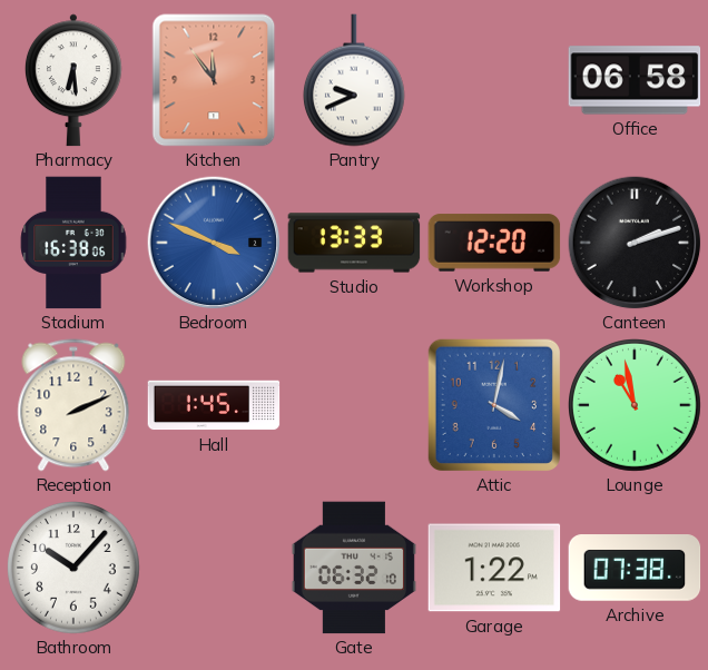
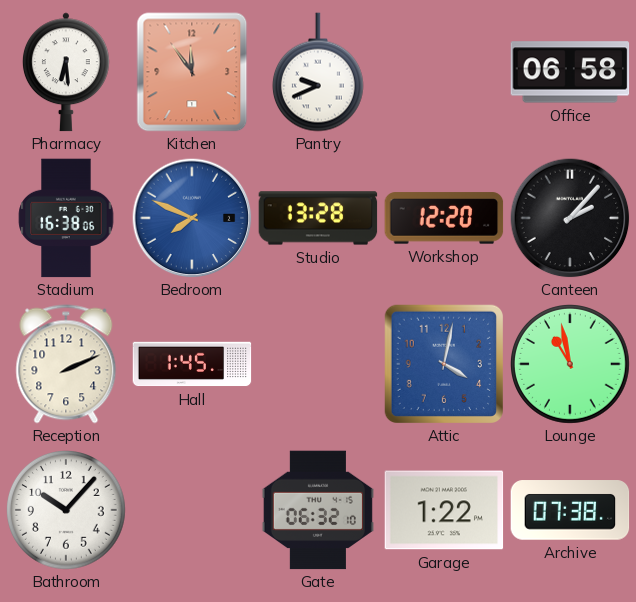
Bedroom: 3:49 -> 7:49 (192, 218)
Studio: 13:33 -> 13:28 (318, 218)
Canteen: 2:12 -> 2:07 (570, 218)
